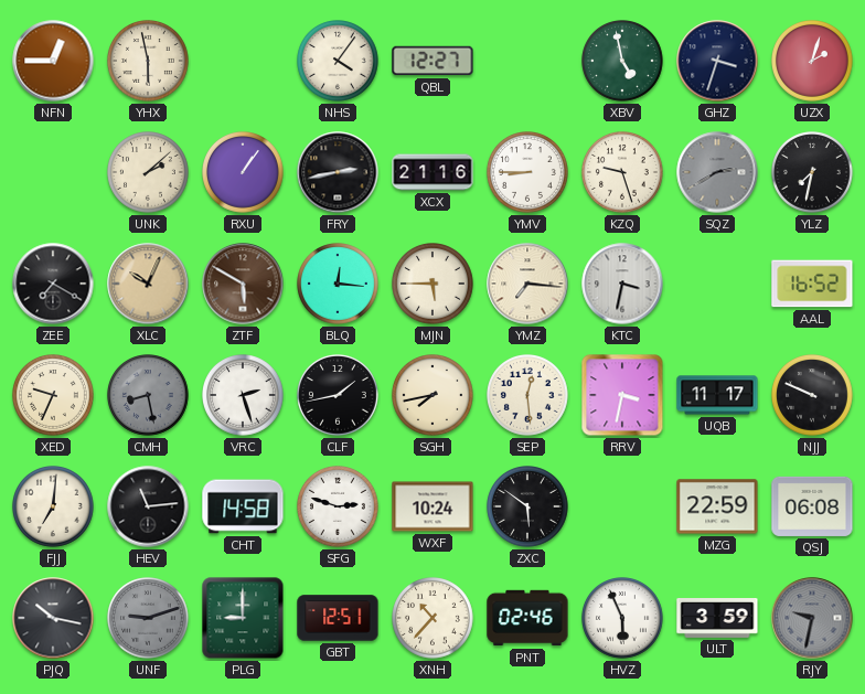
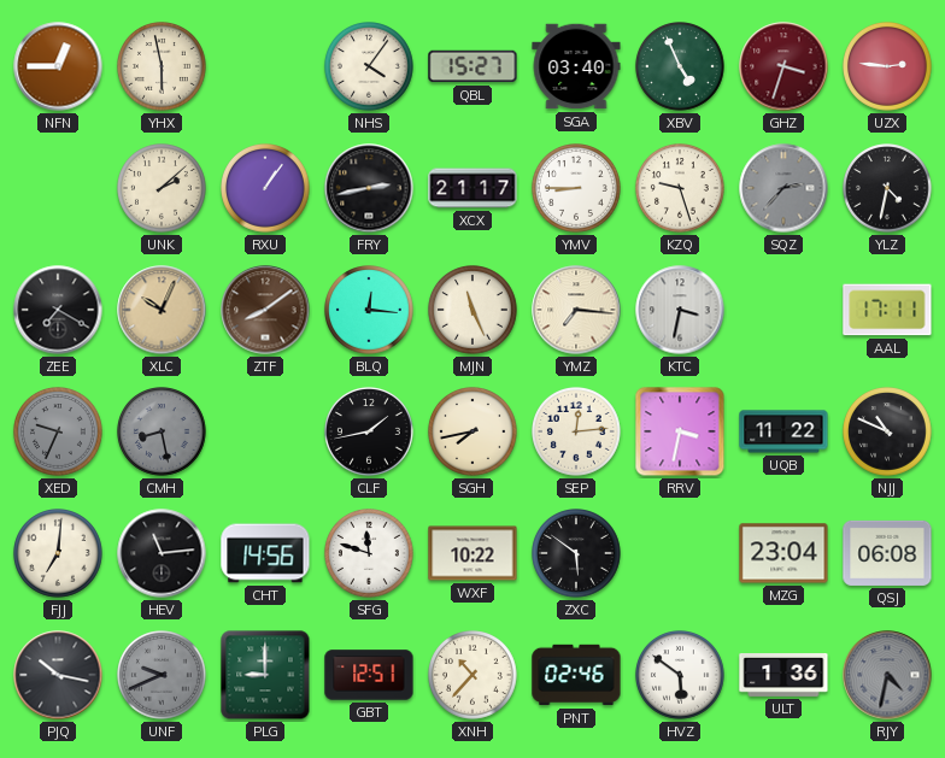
QBL: 12:27 -> 15:27 (472, 66)
SGA: none -> 03:40 (576, 66)
XBV: 4:58 -> 4:56 (681, 67)
GHZ dial: navy -> burgundy (783, 66)
UZX: 2:03 -> 2:46 (888, 67)
XCX: 21:16 -> 21:17 (472, 188)
SQZ: 2:40 -> 2:37 (783, 188)
YLZ: 7:32 -> 4:32 (888, 189)
ZTF: 5:50 -> 8:09 (265, 310)
MJN: 5:45 -> 11:26 (474, 311)
AAL: 16:52 -> 17:11 (887, 310)
XED dial: cream -> grey (59, 433)
VRC: 2:27 -> none (244, 396)
SEP: 12:29 -> 12:14 (577, 433)
UQB: 11:17 -> 11:22 (783, 431)
NJJ: 9:49 -> 10:49 (888, 433)
CHT: 14:58 -> 14:56 (265, 553)
SFG: 2:48 -> 11:48 (370, 554)
WXF: 10:24 -> 10:22 (472, 553)
MZG: 22:59 -> 23:04 (783, 553)
UNF: 9:12 -> 9:41 (163, 676)
HVZ: 5:56 -> 5:51 (681, 676)
ULT: 3:59 -> 1:36 (783, 676)
RJY: 9:32 -> 4:32 (887, 675)
